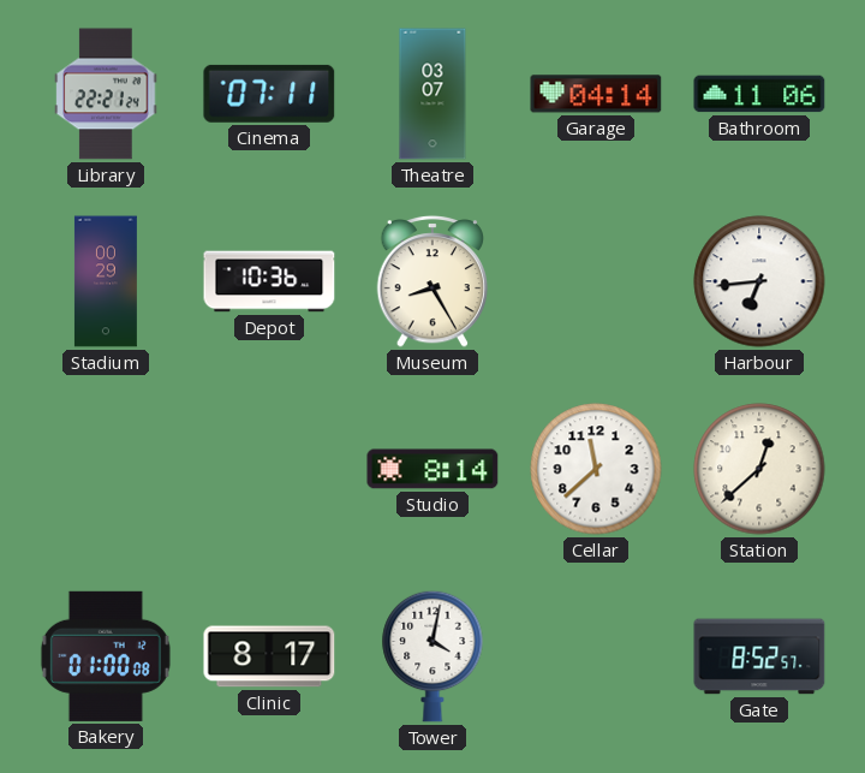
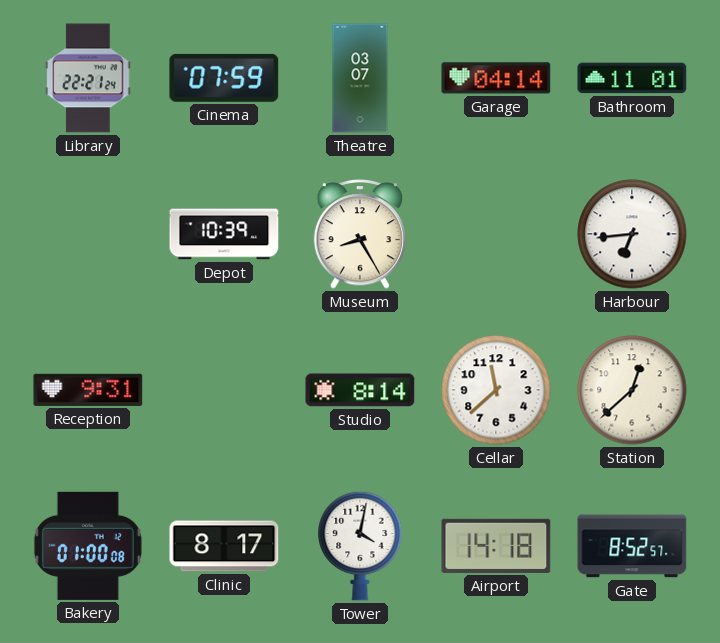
Cinema: 07:11 -> 07:59 (224, 78)
Bathroom: 11:06 -> 11:01 (632, 78)
Stadium: 00:29 -> none (106, 281)
Depot: 10:36 -> 10:39 (224, 234)
Reception: none -> 9:31 (88, 390)
Airport: none -> 14:18 (496, 546)
